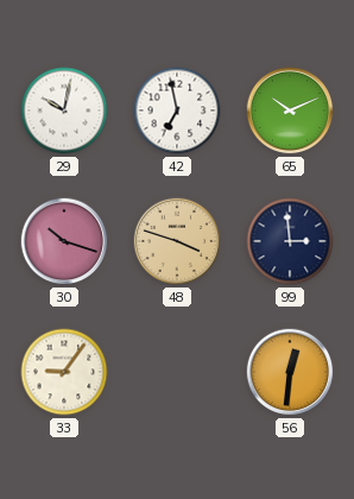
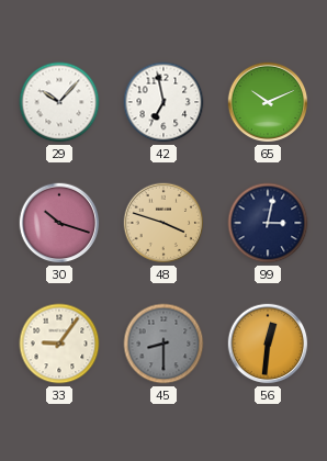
29: 10:02 -> 10:07 (59, 102)
99: 2:59 -> 3:02 (268, 223)
45: none -> 8:30 (163, 344)
